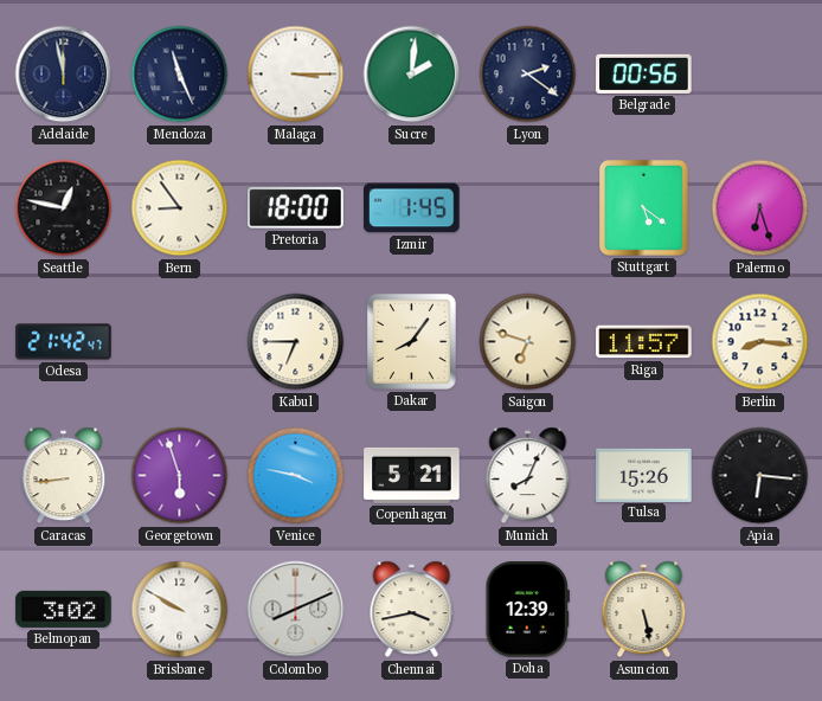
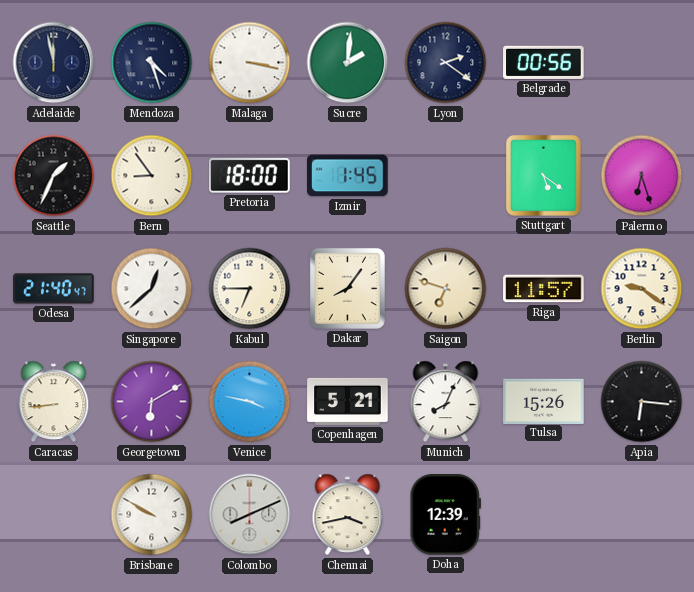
Mendoza: 11:26 -> 4:27 (152, 63)
Malaga: 3:15 -> 3:17 (250, 63)
Seattle: 12:47 -> 1:34 (54, 176)
Odesa: 21:42 -> 21:40 (54, 289)
Singapore: none -> 12:38 (152, 289)
Berlin: 8:16 -> 9:21 (642, 289)
Georgetown: 5:57 -> 6:10 (152, 402)
Belmopan: 3:02 -> none (64, 609)
Asuncion: 5:28 -> none (644, 610)
